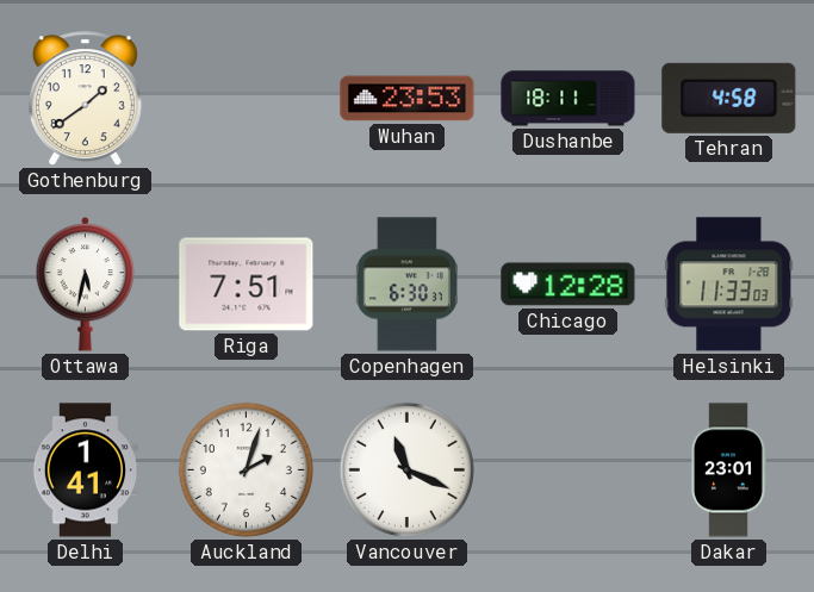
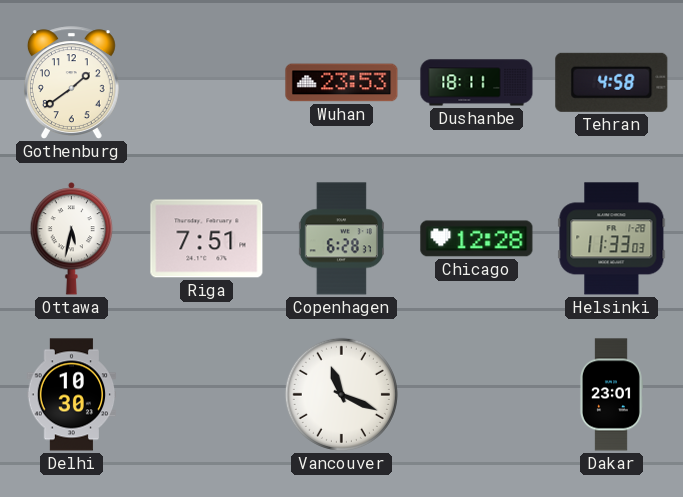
Copenhagen: 6:30 -> 6:28 (341, 239)
Delhi: 1:41 -> 10:30 (72, 395)
Auckland: 2:03 -> none (246, 469)
